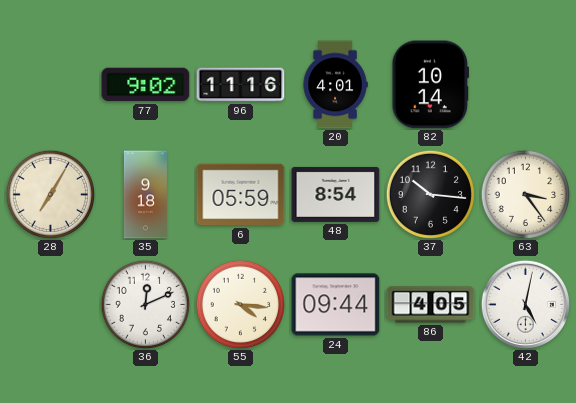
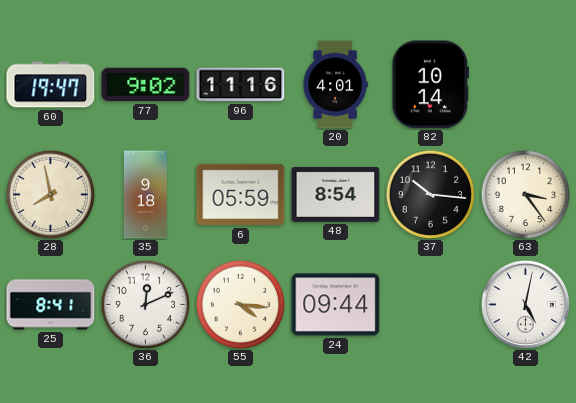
60: none -> 19:47 (51, 85)
28: 7:05 -> 7:58 (50, 194)
25: none -> 8:41 (51, 305)
86: 4:05 -> none (431, 305)
